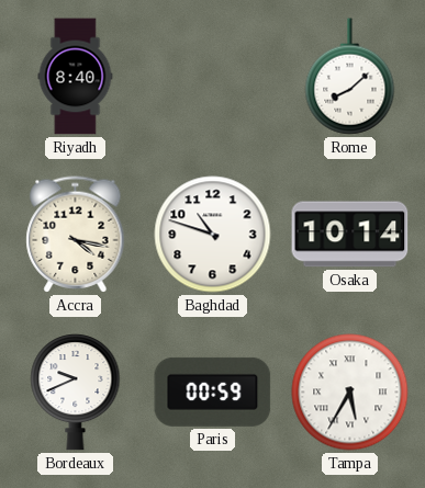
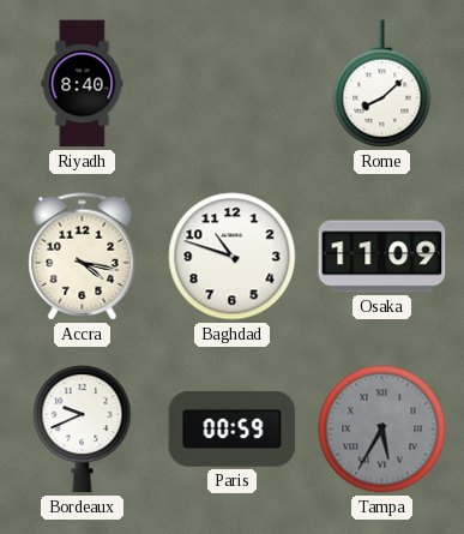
Osaka: 10:14 -> 11:09 (382, 257)
Tampa dial: white -> grey (382, 430)
